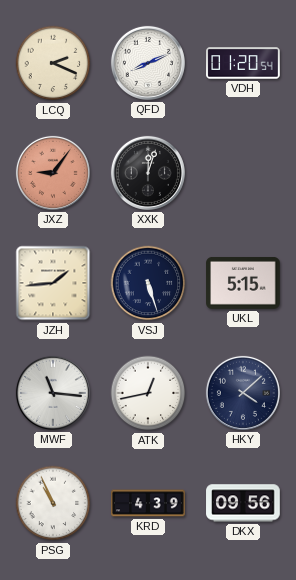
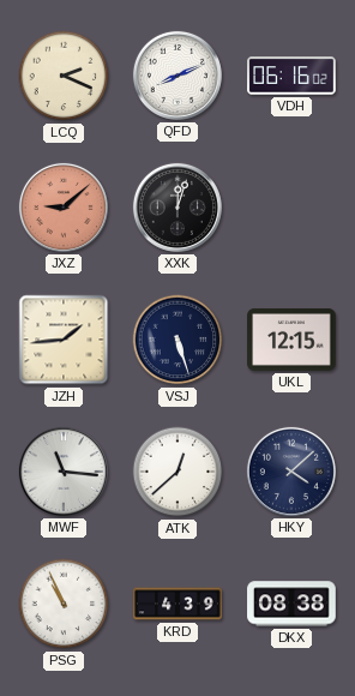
VDH: 01:20 -> 06:16 (291, 76)
JXZ: 9:06 -> 9:08 (64, 208)
UKL: 5:15 -> 12:15 (291, 340)
ATK: 12:43 -> 12:38 (177, 472)
DKX: 09:56 -> 08:38 (291, 604)
